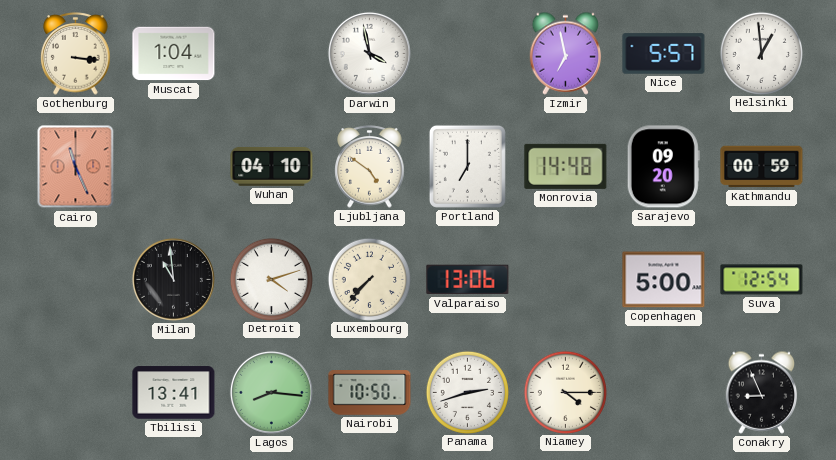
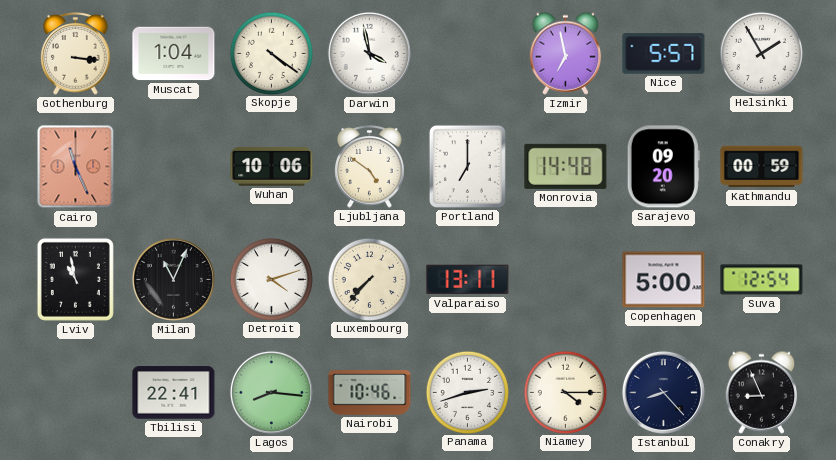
Skopje: none -> 4:21 (271, 53)
Helsinki: 12:59 -> 1:55 (761, 53)
Wuhan: 04:10 -> 10:06 (272, 166)
Lviv: none -> 10:58 (75, 279)
Milan: 10:59 -> 11:04 (173, 279)
Valparaiso: 13:06 -> 13:11 (468, 280)
Tbilisi: 13:41 -> 22:41 (174, 393)
Nairobi: 10:50 -> 10:46 (370, 393)
Istanbul: none -> 8:23 (663, 392)
